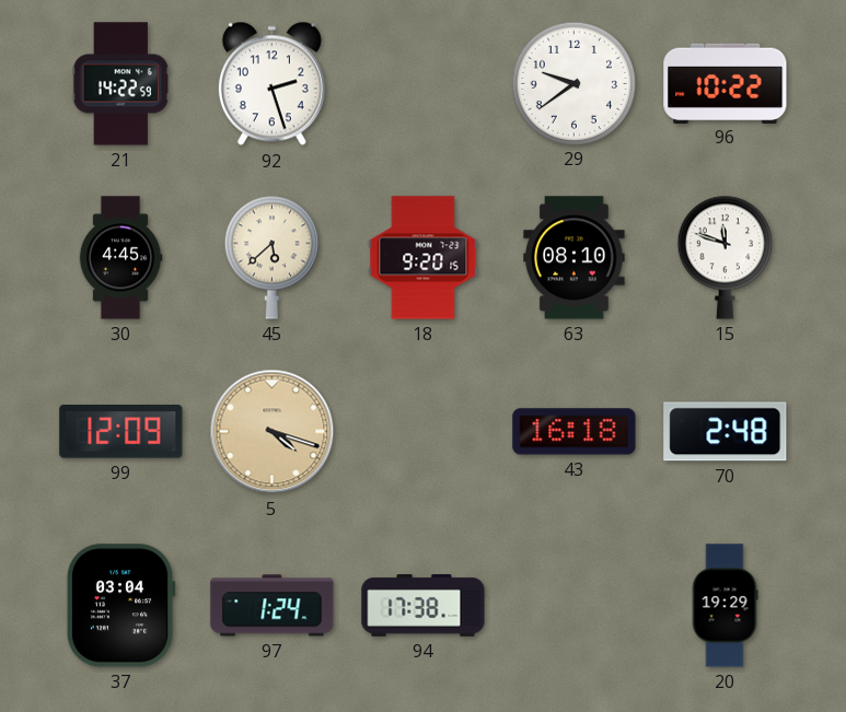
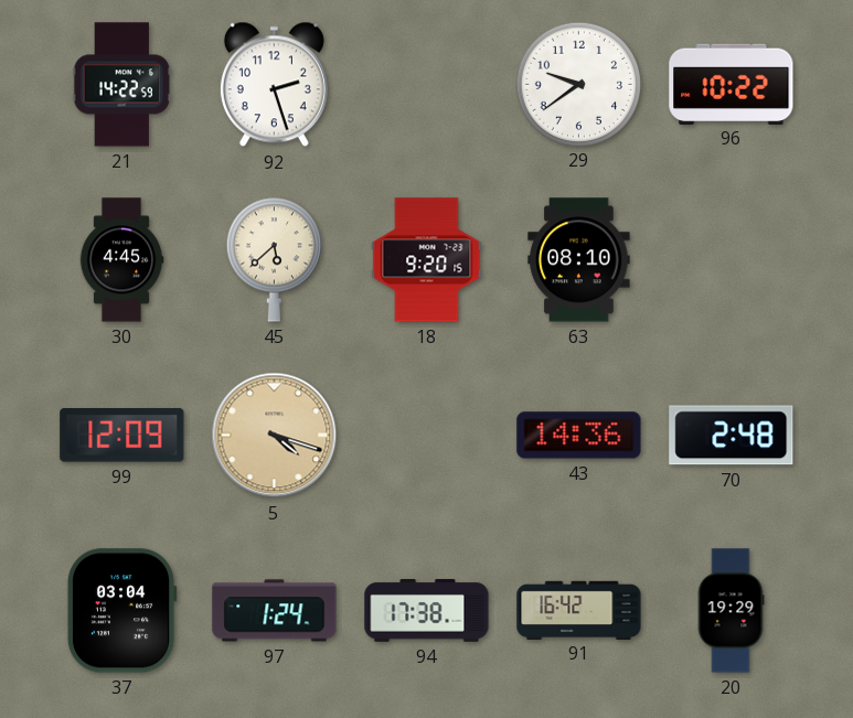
15: 11:48 -> none (725, 257)
43: 16:18 -> 14:36 (579, 436)
91: none -> 16:42 (579, 610)
